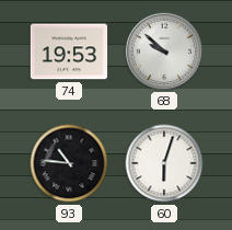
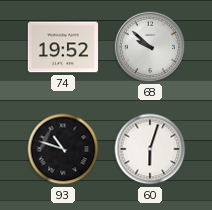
74: 19:53 -> 19:52 (63, 47)
93: 10:46 -> 10:48 (63, 149)
